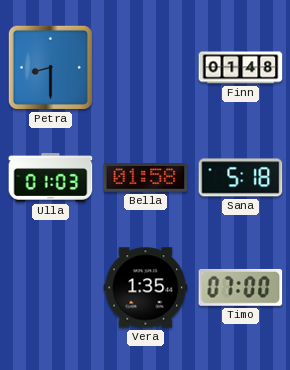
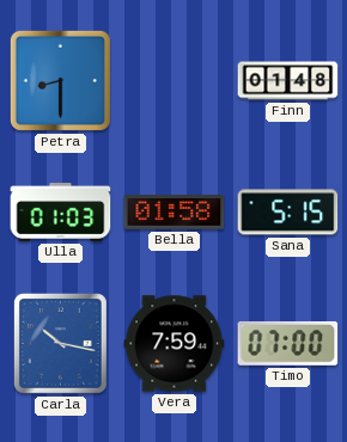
Sana: 5:18 -> 5:15 (288, 213)
Carla: none -> 10:17 (60, 343)
Vera: 1:35 -> 7:59 (175, 344)
